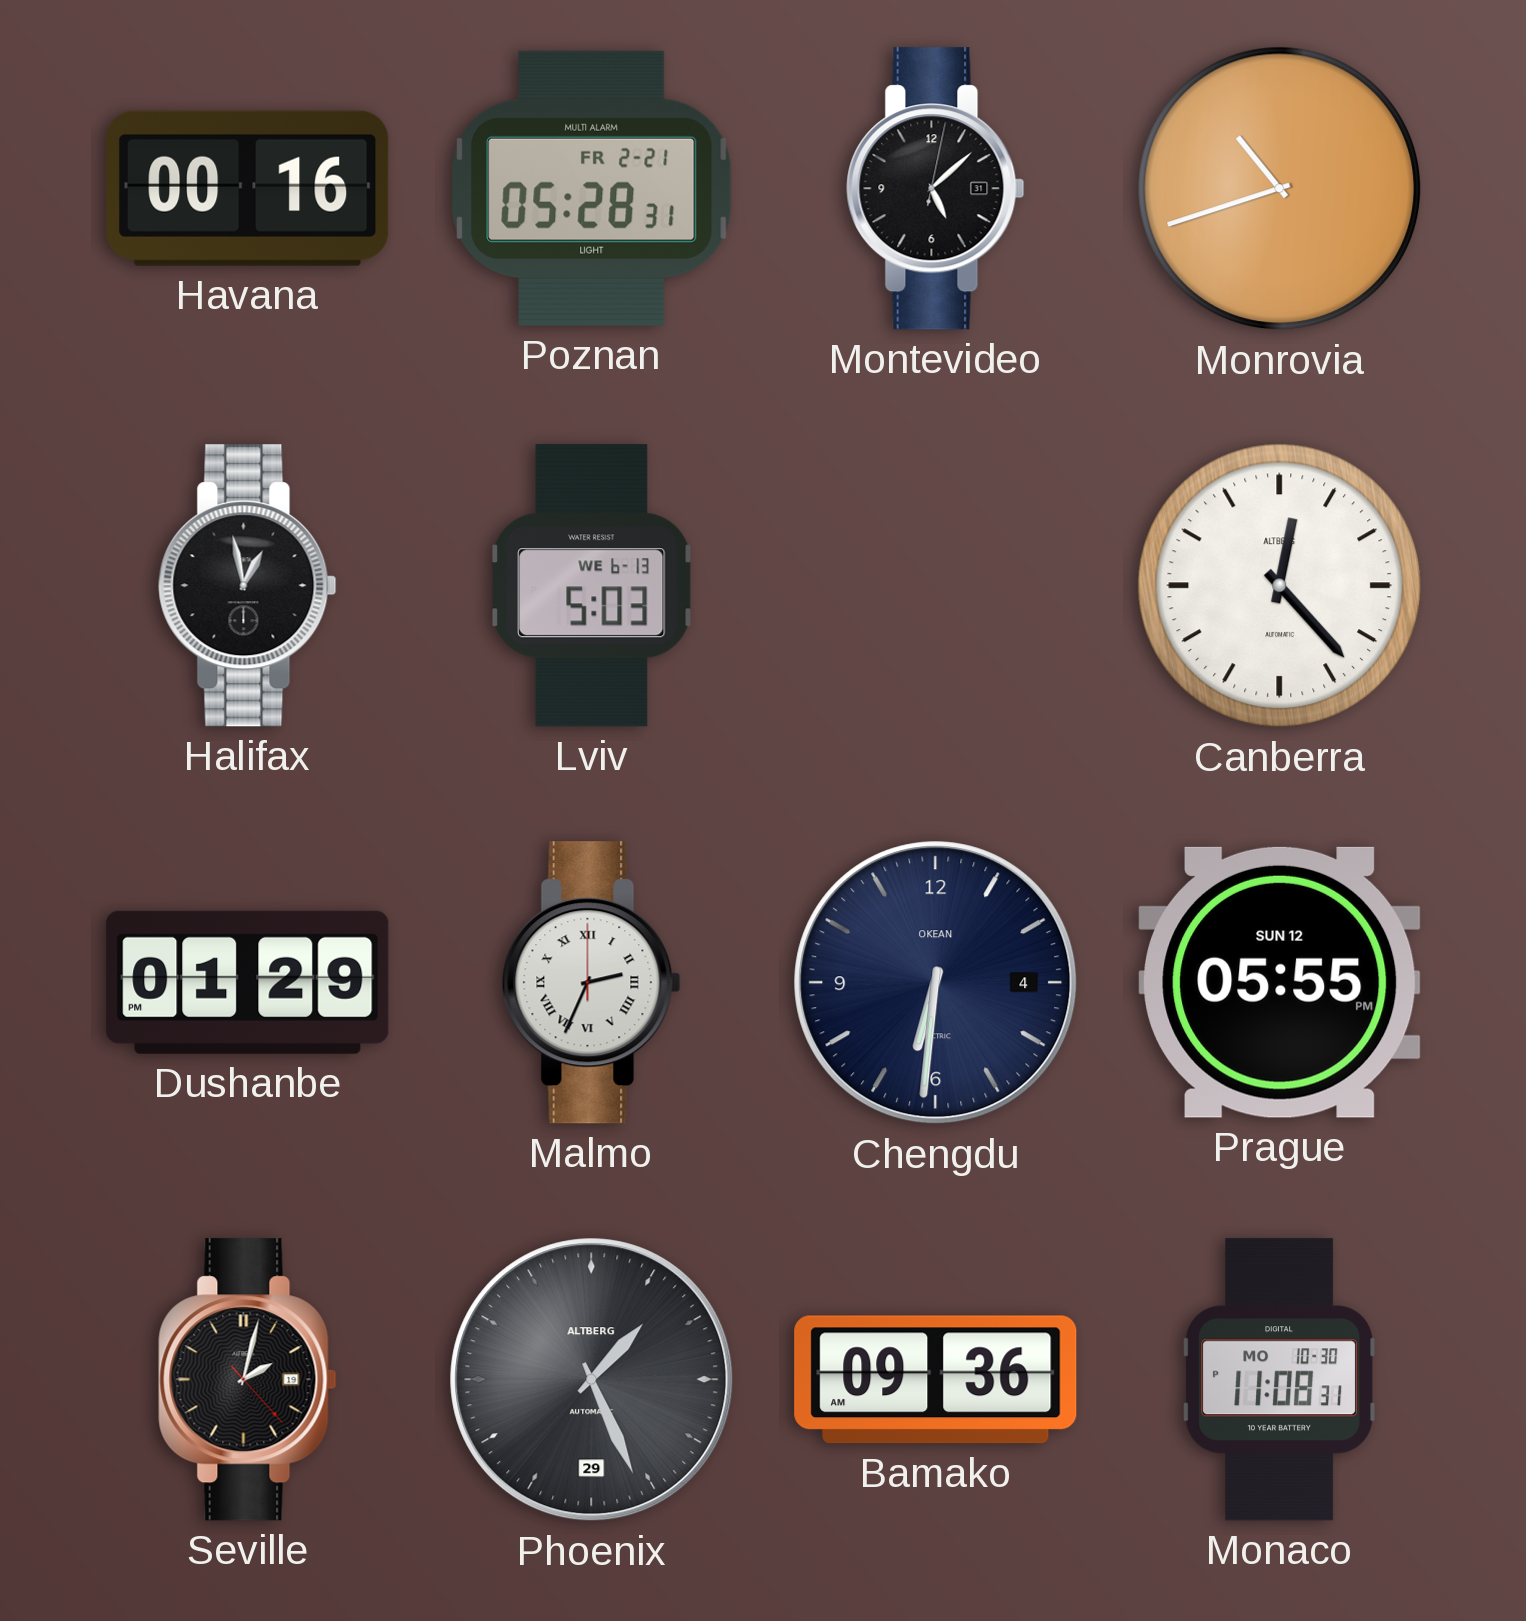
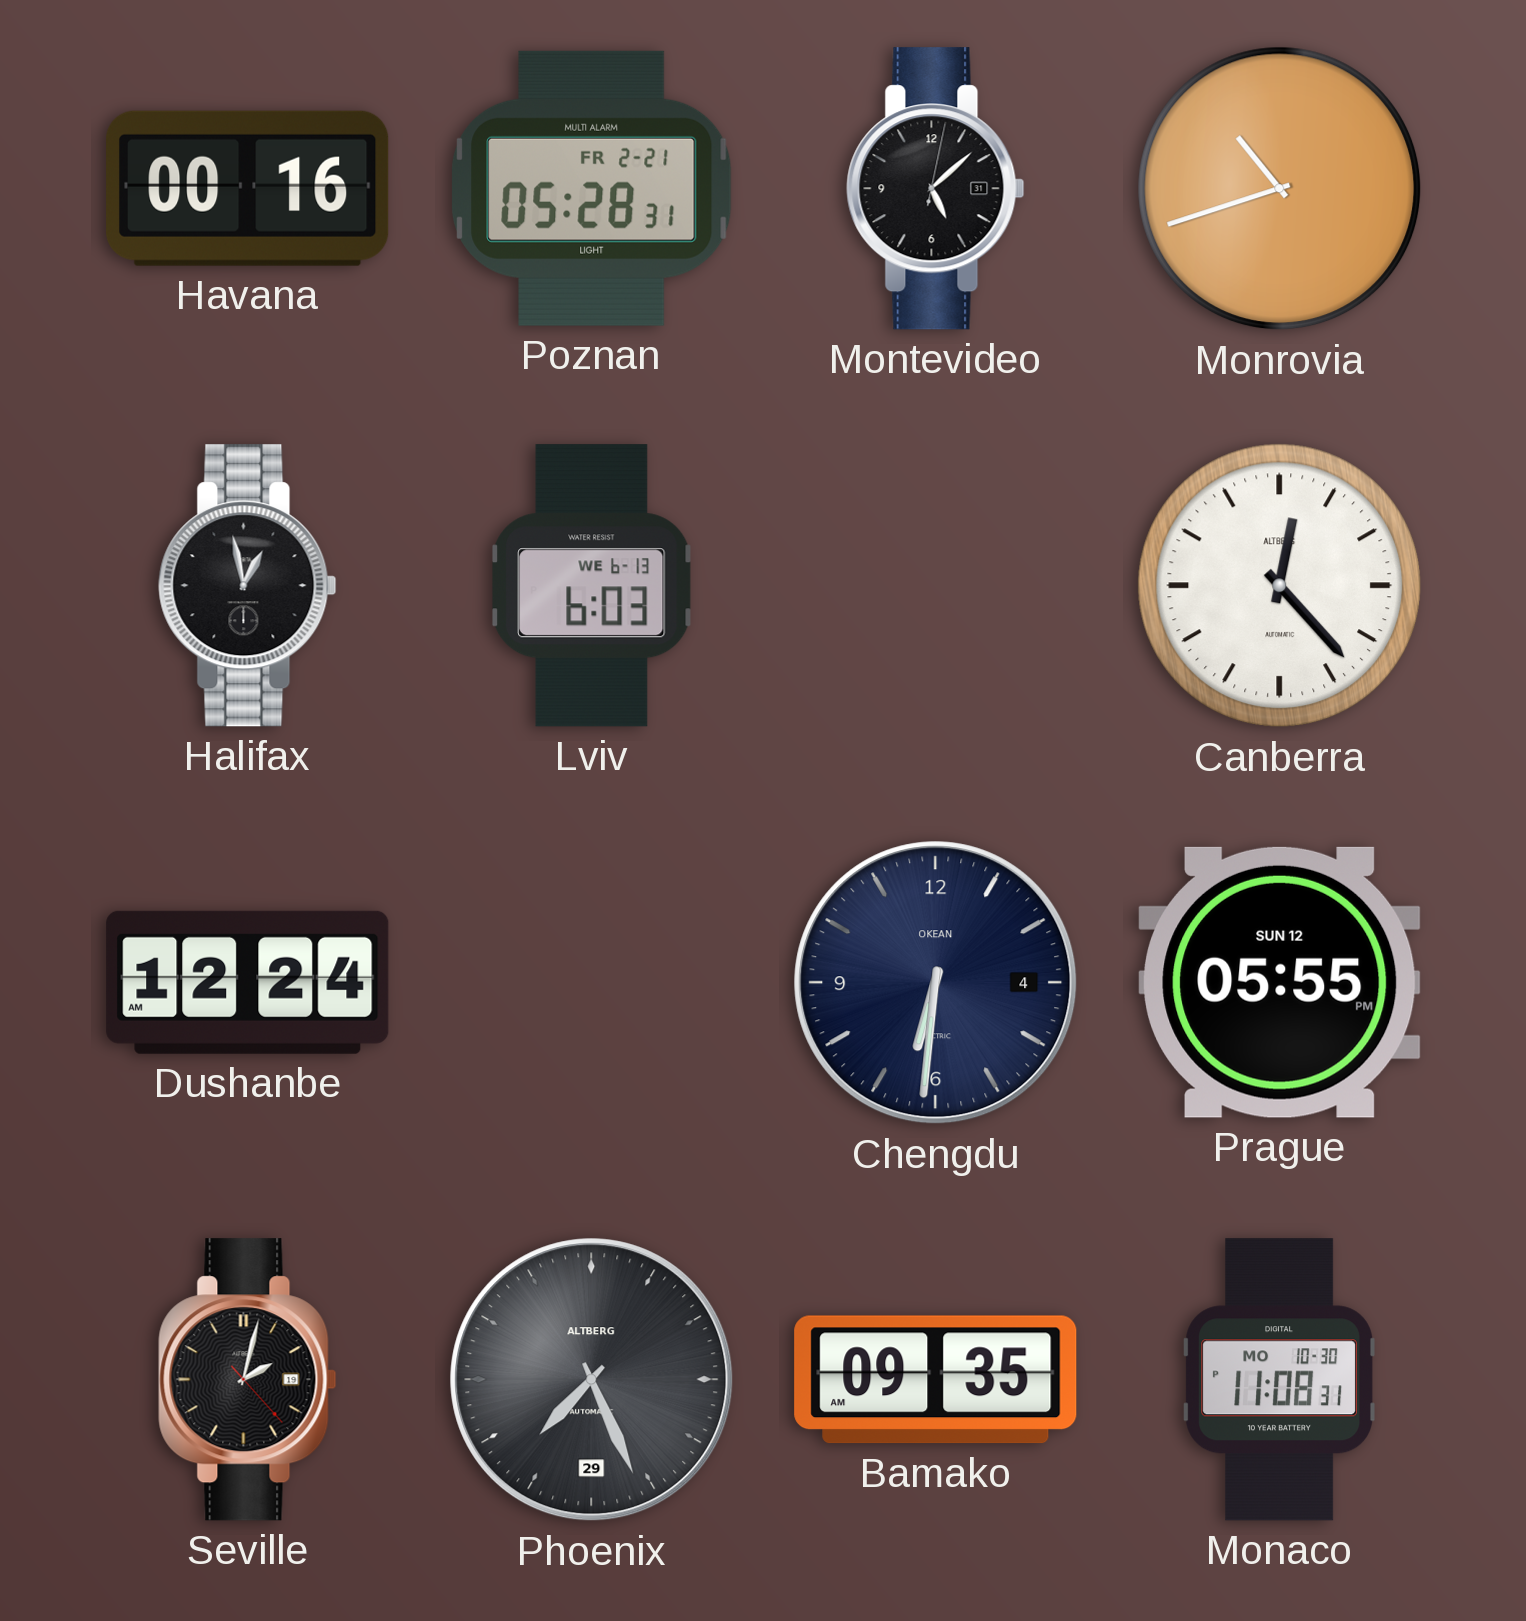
Lviv: 5:03 -> 6:03 (592, 586)
Dushanbe: 01:29 -> 12:24 (248, 982)
Malmo: 2:34 -> none (592, 983)
Phoenix: 1:26 -> 7:26 (592, 1380)
Bamako: 09:36 -> 09:35 (936, 1380)
